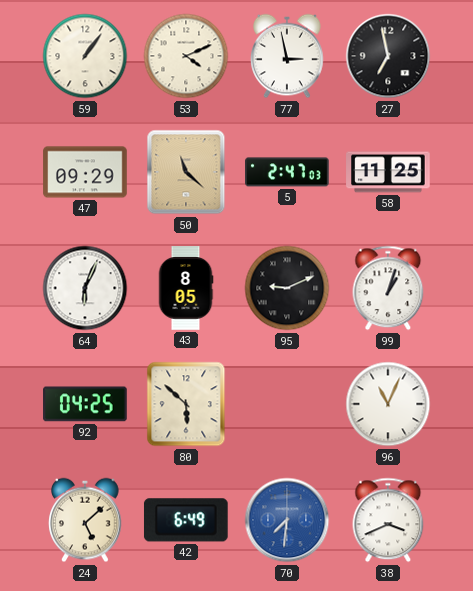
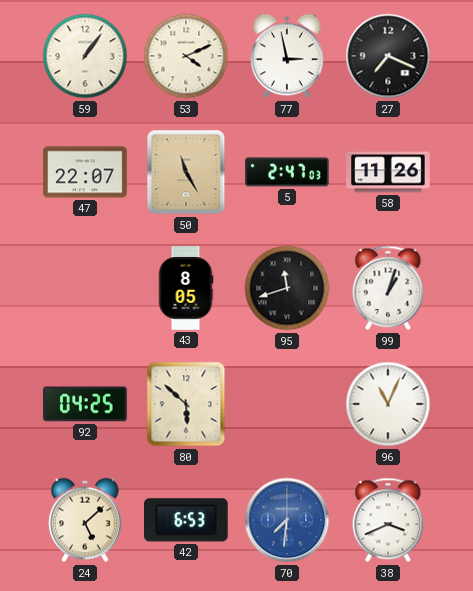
27: 6:58 -> 7:19 (388, 56)
47: 09:29 -> 22:07 (85, 172)
50: 11:22 -> 11:25 (186, 172)
58: 11:25 -> 11:26 (388, 172)
64: 6:04 -> none (85, 288)
95: 9:11 -> 11:42 (287, 288)
42: 6:49 -> 6:53 (186, 520)
